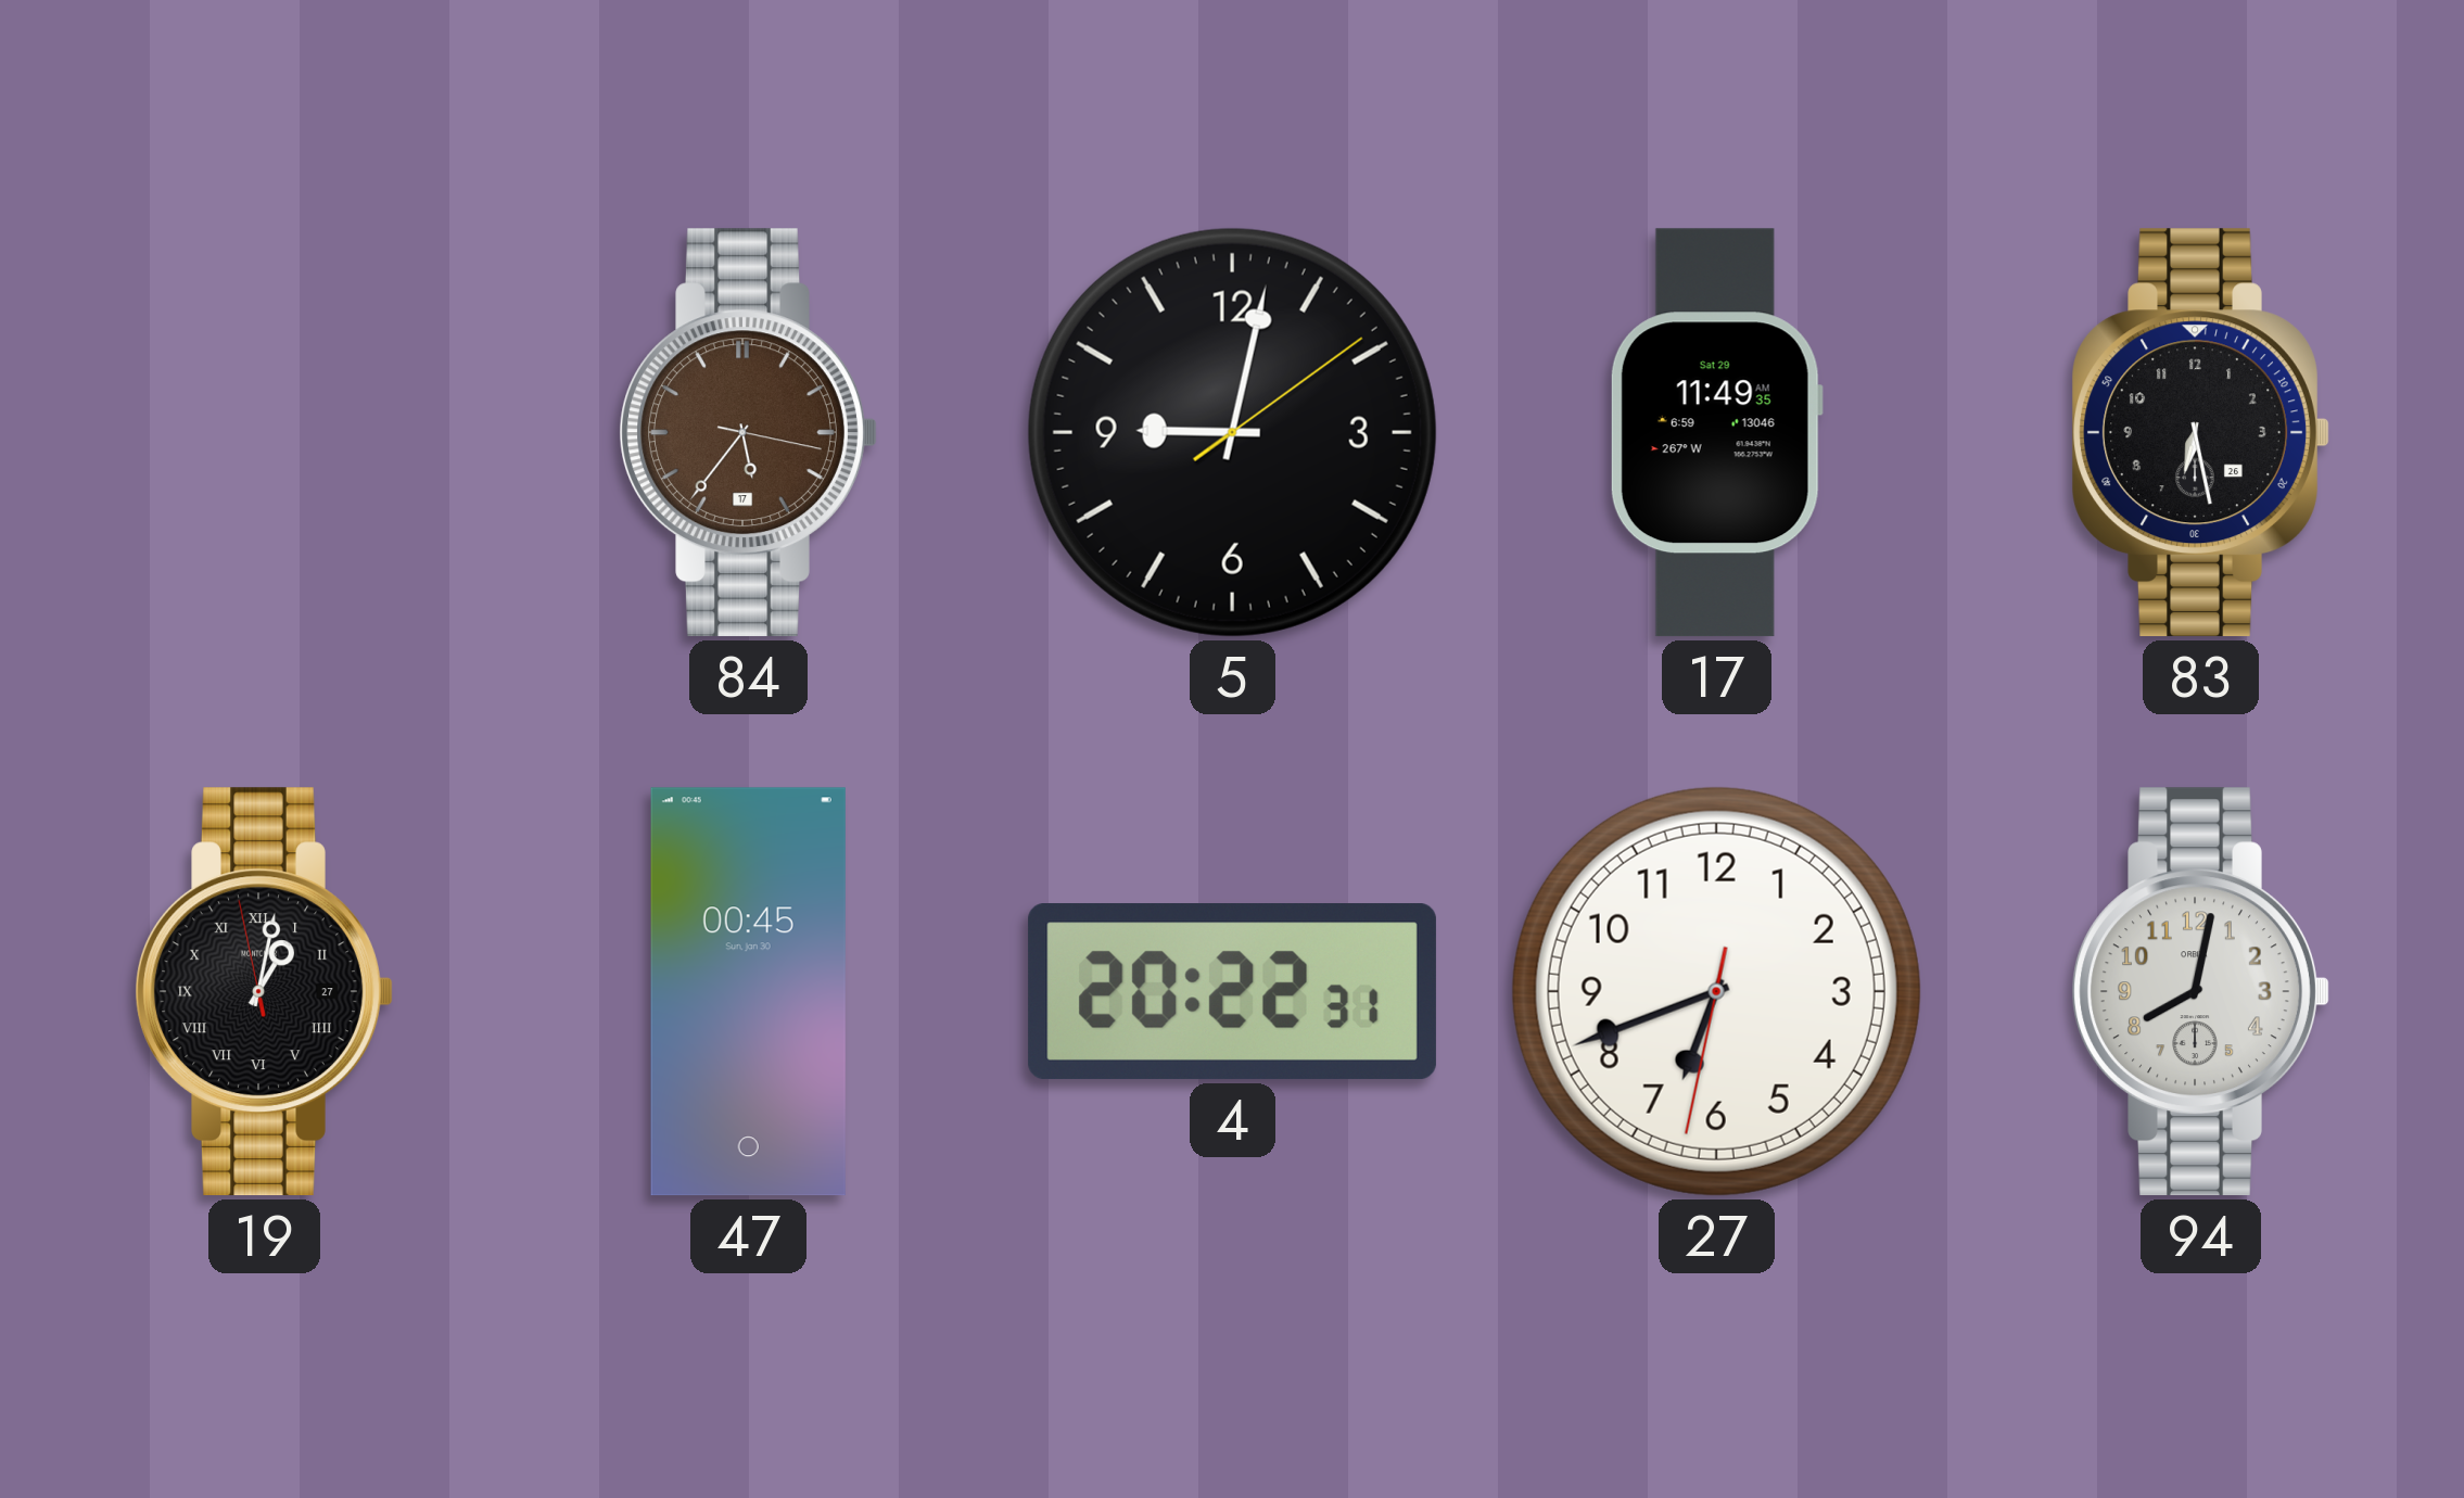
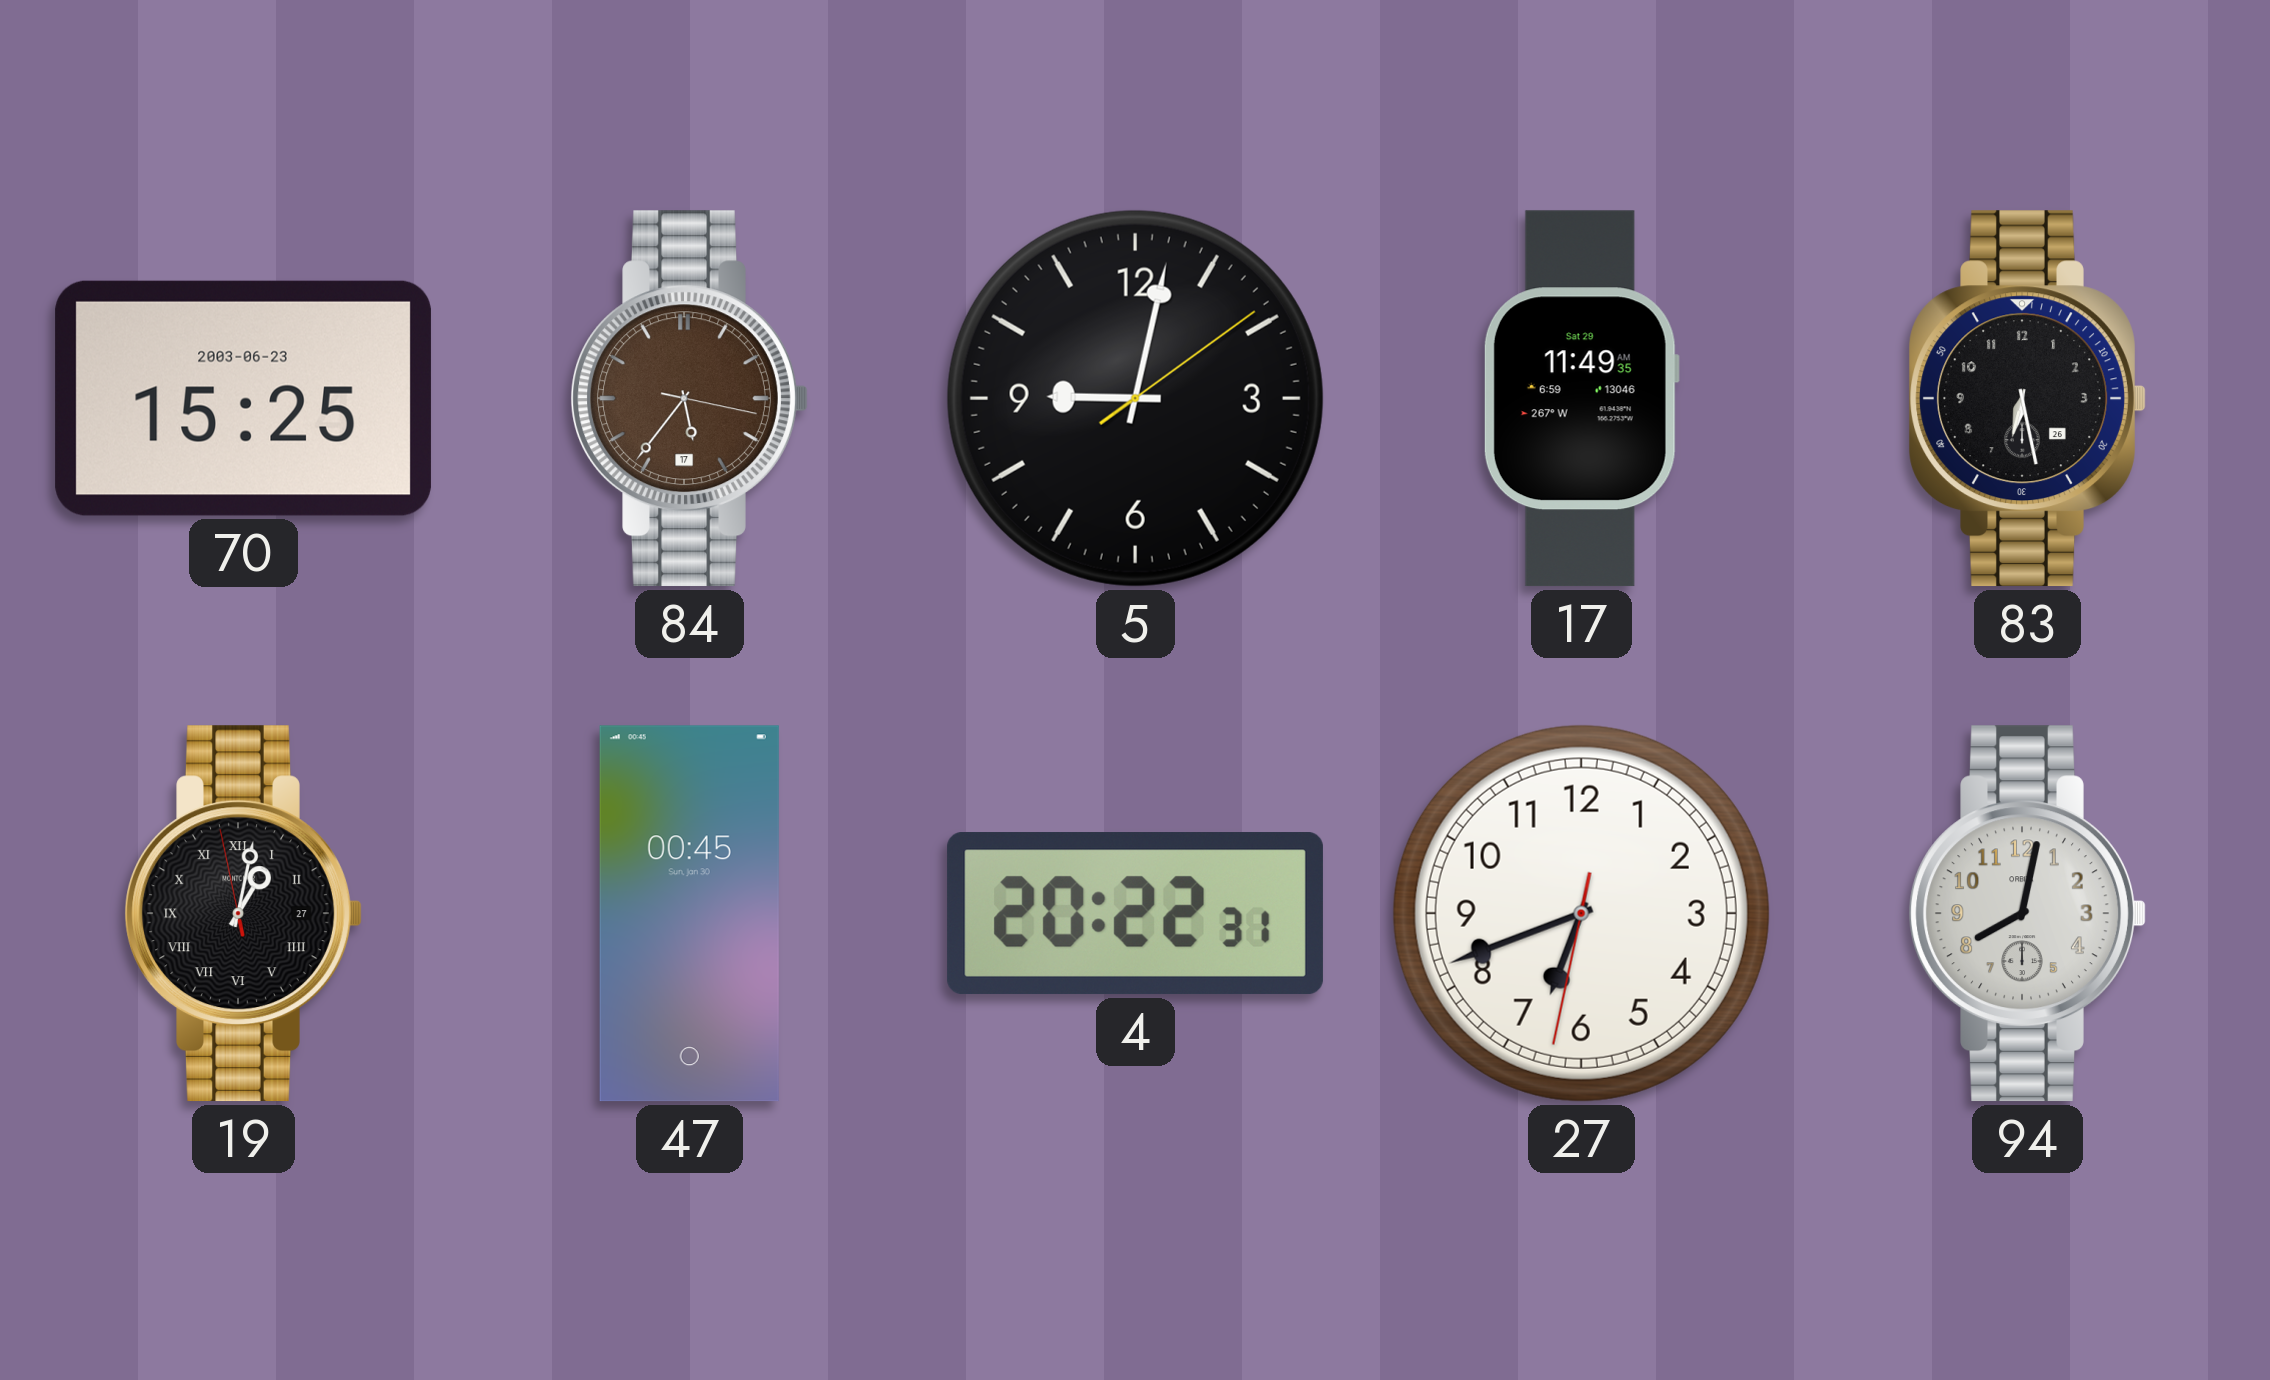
70: none -> 15:25 (243, 398)
